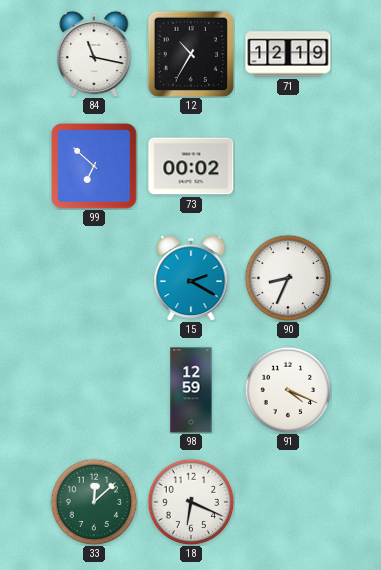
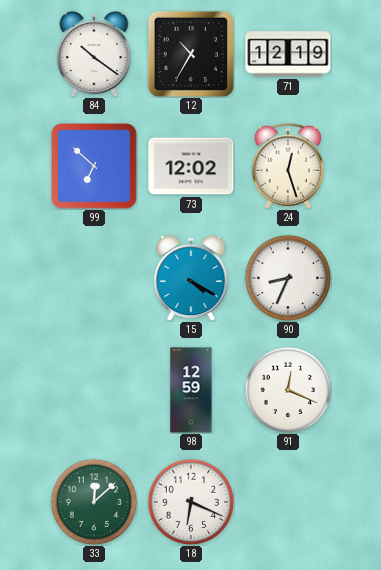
84: 11:17 -> 10:21 (94, 54)
73: 00:02 -> 12:02 (191, 166)
24: none -> 12:27 (287, 166)
15: 2:20 -> 4:20 (191, 278)
91: 4:19 -> 12:19 (288, 390)
